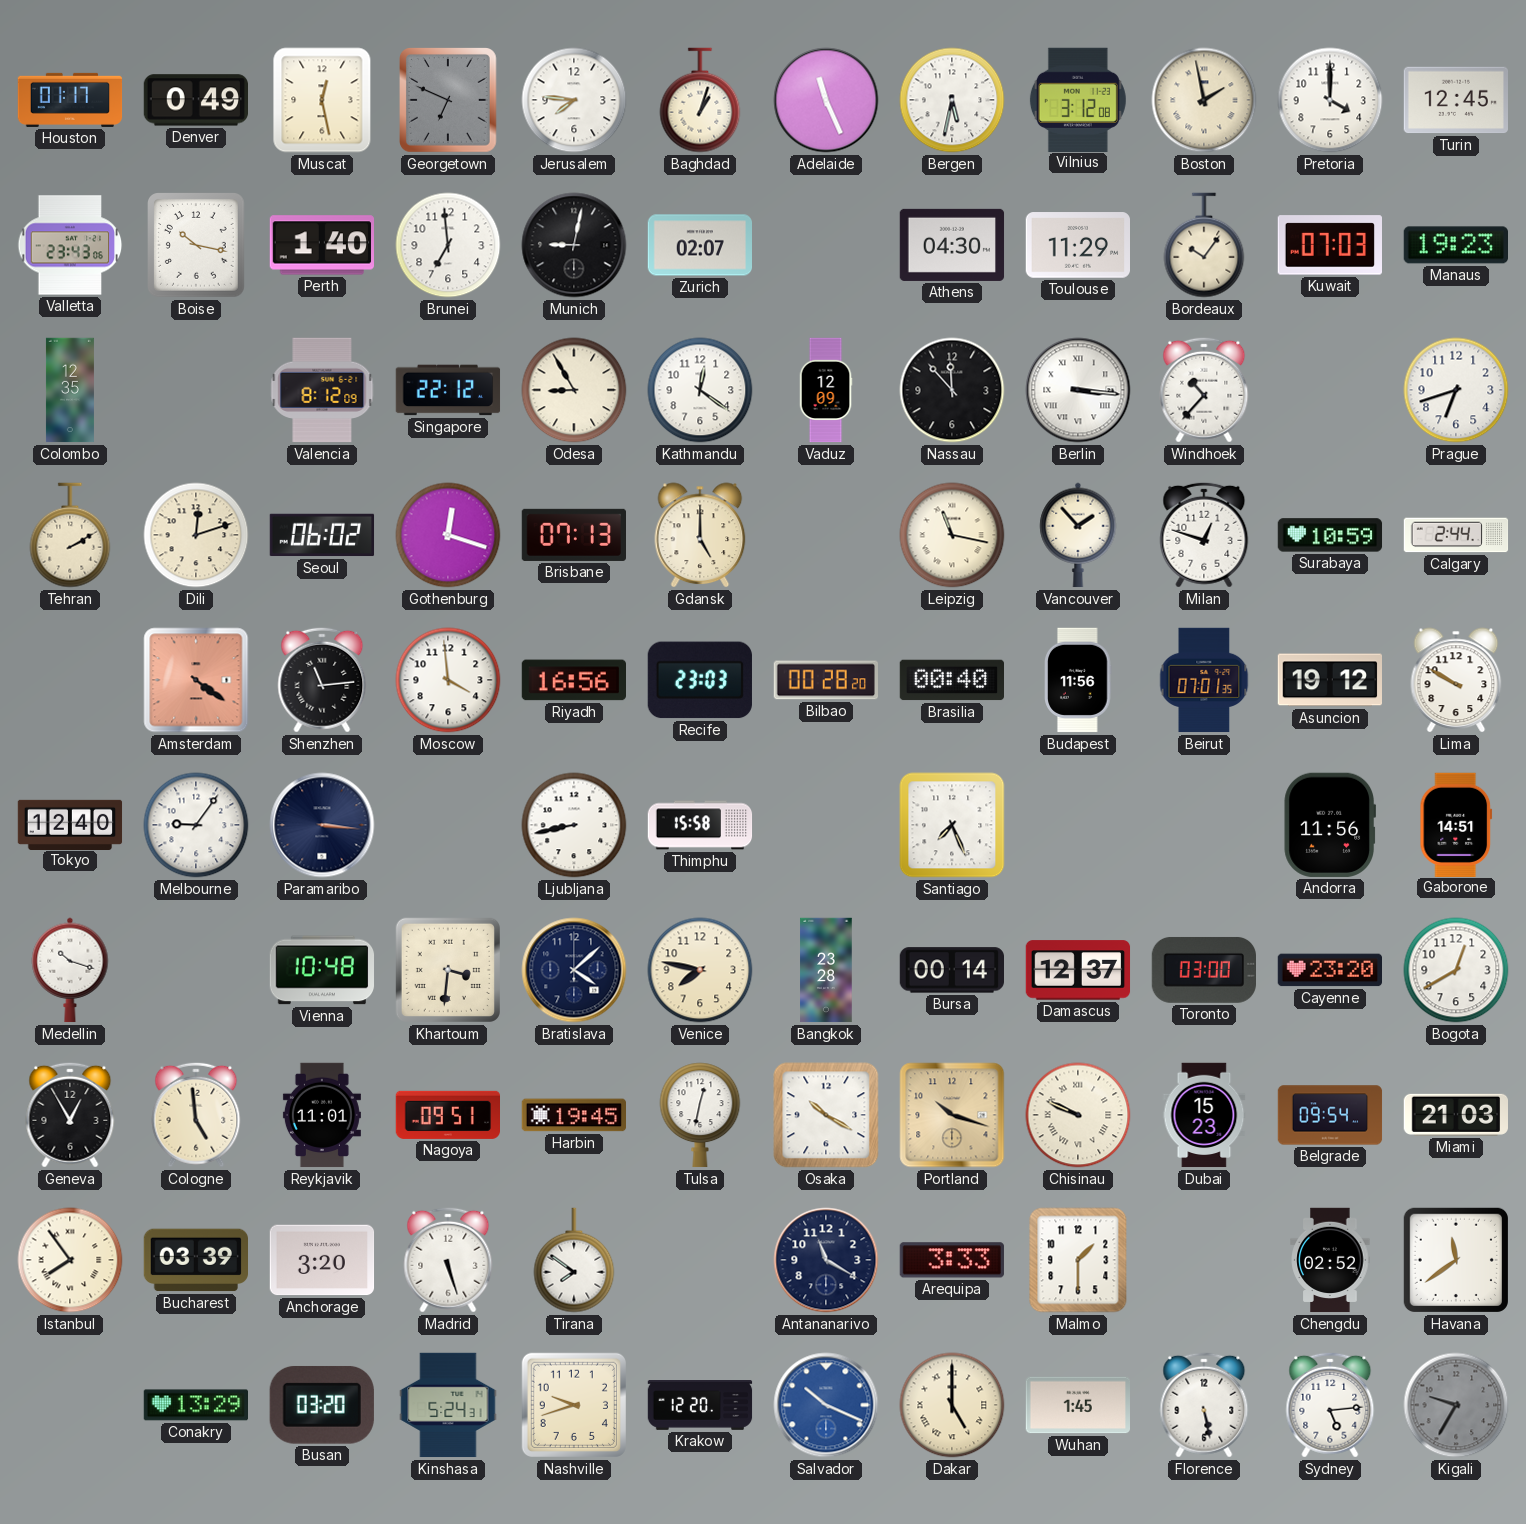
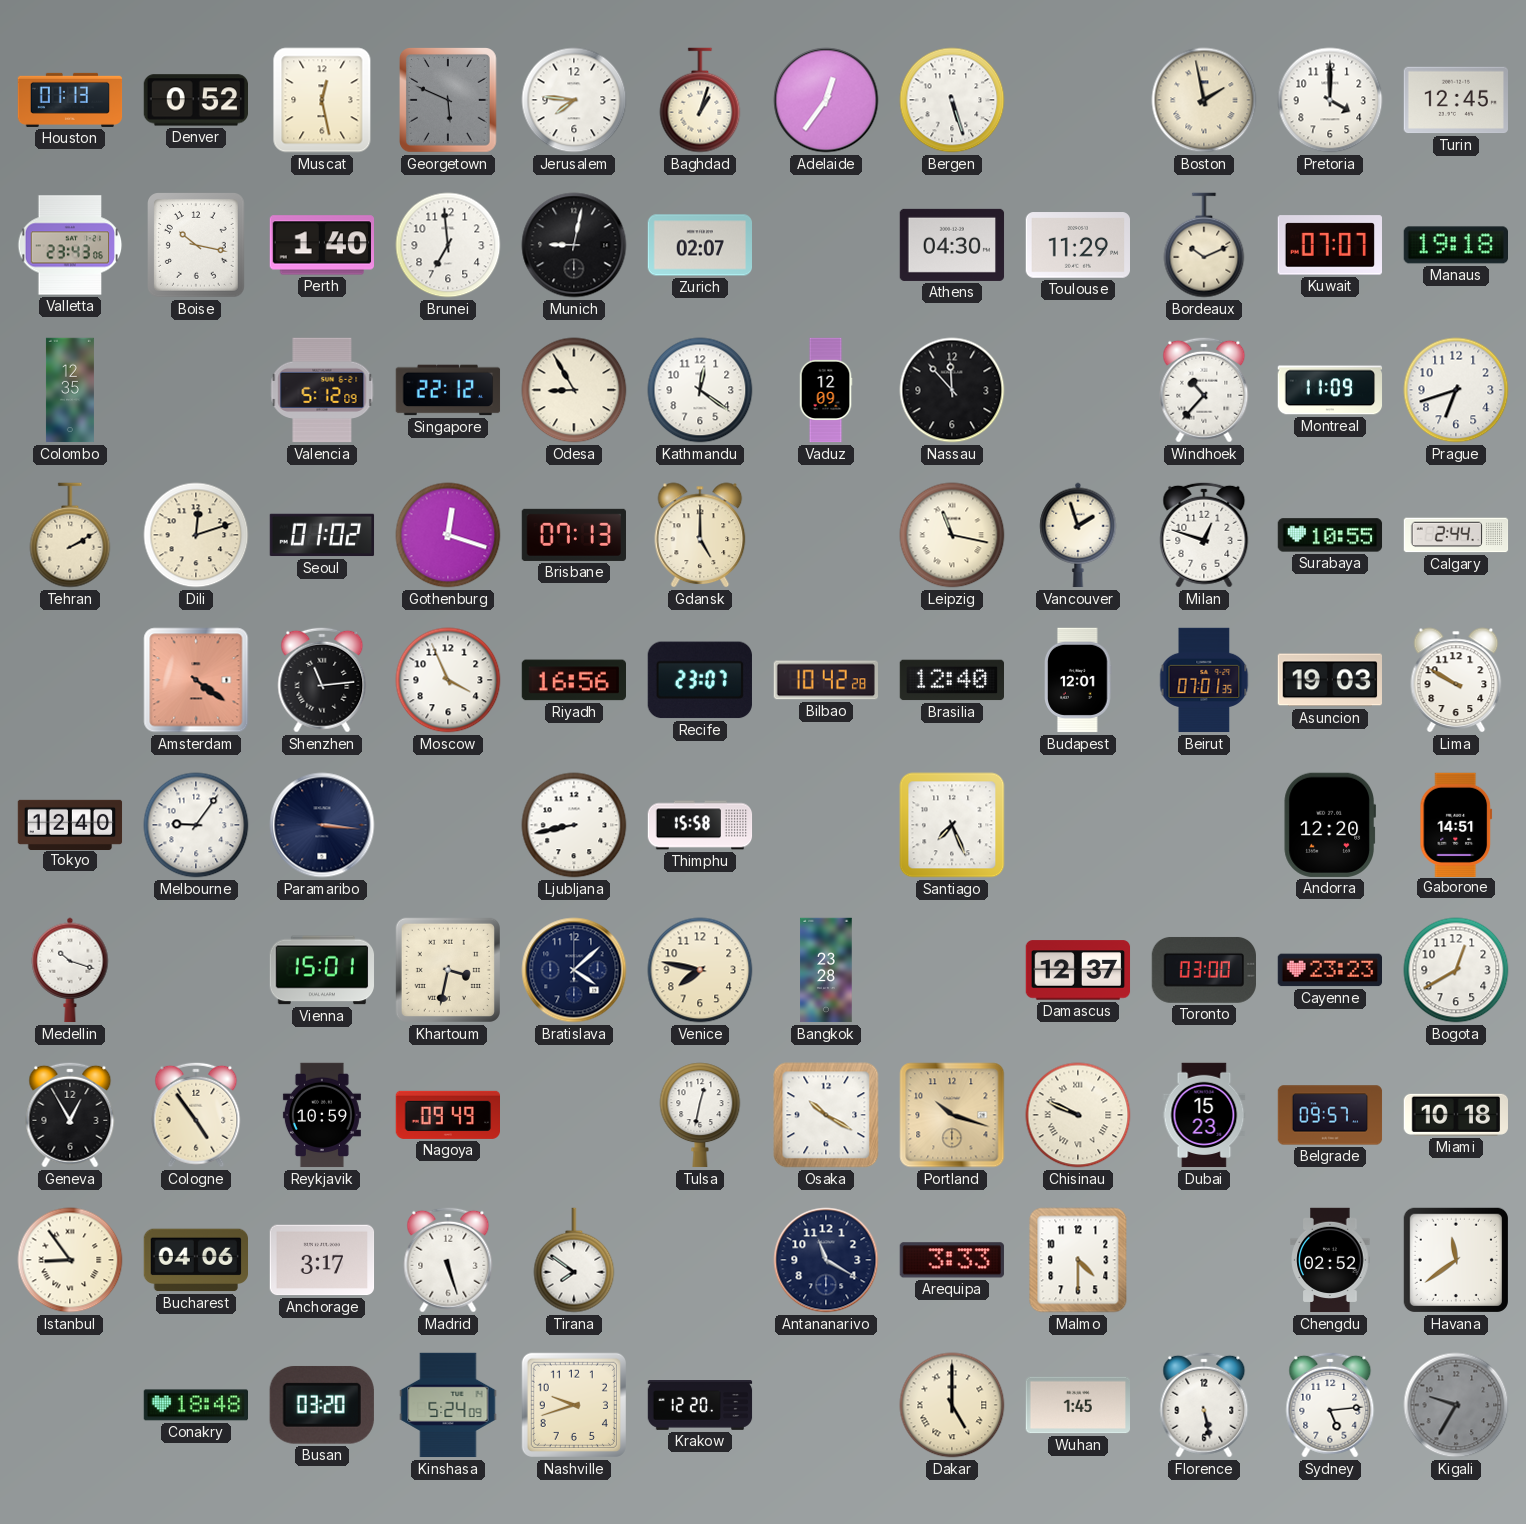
Houston: 01:17 -> 01:13 (70, 100)
Denver: 0:49 -> 0:52 (195, 100)
Georgetown: 6:49 -> 5:49 (449, 101)
Adelaide: 11:26 -> 12:36 (826, 100)
Bergen: 5:32 -> 5:27 (952, 100)
Vilnius: 3:12 -> none (1078, 99)
Bordeaux: 10:06 -> 10:11 (1204, 245)
Kuwait: 07:03 -> 07:07 (1329, 245)
Manaus: 19:23 -> 19:18 (1455, 245)
Valencia: 8:12 -> 5:12 (322, 390)
Berlin: 3:16 -> none (1078, 390)
Montreal: none -> 11:09 (1330, 390)
Seoul: 06:02 -> 01:02 (322, 535)
Vancouver: 1:53 -> 1:57 (1078, 535)
Surabaya: 10:59 -> 10:55 (1330, 535)
Moscow: 3:59 -> 3:56 (448, 680)
Recife: 23:03 -> 23:07 (700, 680)
Bilbao: 00:28 -> 10:42 (825, 680)
Brasilia: 00:40 -> 12:40 (952, 680)
Budapest: 11:56 -> 12:01 (1078, 680)
Asuncion: 19:12 -> 19:03 (1329, 680)
Andorra: 11:56 -> 12:20 (1329, 825)
Vienna: 10:48 -> 15:01 (322, 970)
Khartoum: 3:31 -> 3:32 (448, 970)
Bursa: 00:14 -> none (951, 970)
Cayenne: 23:20 -> 23:23 (1329, 970)
Cologne: 4:59 -> 4:54 (196, 1115)
Reykjavik: 11:01 -> 10:59 (322, 1115)
Nagoya: 09:51 -> 09:49 (447, 1115)
Harbin: 19:45 -> none (574, 1115)
Belgrade: 09:54 -> 09:57 (1330, 1115)
Miami: 21:03 -> 10:18 (1456, 1115)
Istanbul: 7:54 -> 8:54 (70, 1260)
Bucharest: 03:39 -> 04:06 (195, 1260)
Anchorage: 3:20 -> 3:17 (322, 1260)
Malmo: 1:30 -> 4:30 (1078, 1260)
Conakry: 13:29 -> 18:48 (195, 1405)
Kinshasa: 5:24:31 -> 5:24:09 (448, 1405)
Salvador: 10:19 -> none (826, 1405)
